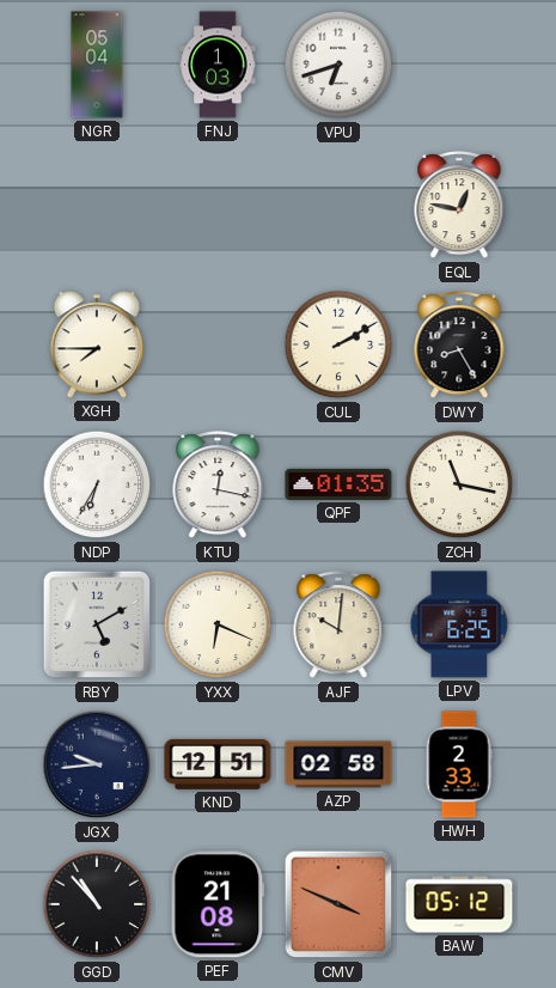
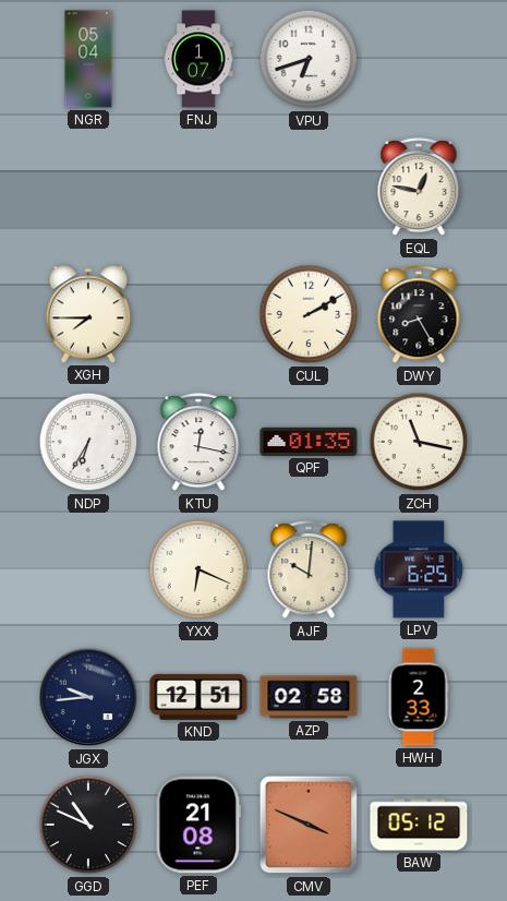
FNJ: 1:03 -> 1:07 (198, 59)
RBY: 5:10 -> none (97, 624)
GGD: 10:53 -> 10:49 (88, 825)
